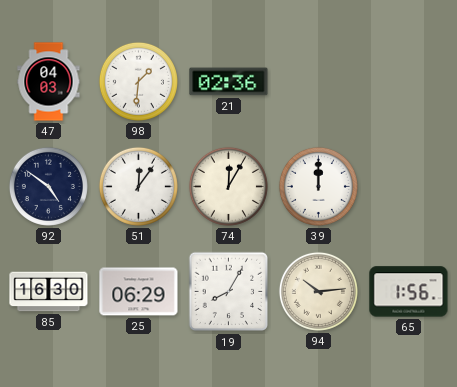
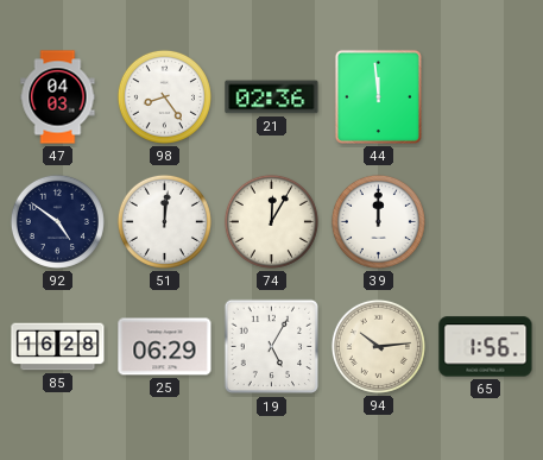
98: 1:31 -> 8:24 (164, 96)
44: none -> 11:59 (378, 96)
51: 12:06 -> 12:01 (164, 221)
85: 16:30 -> 16:28 (58, 347)
19: 8:05 -> 5:05 (272, 347)
